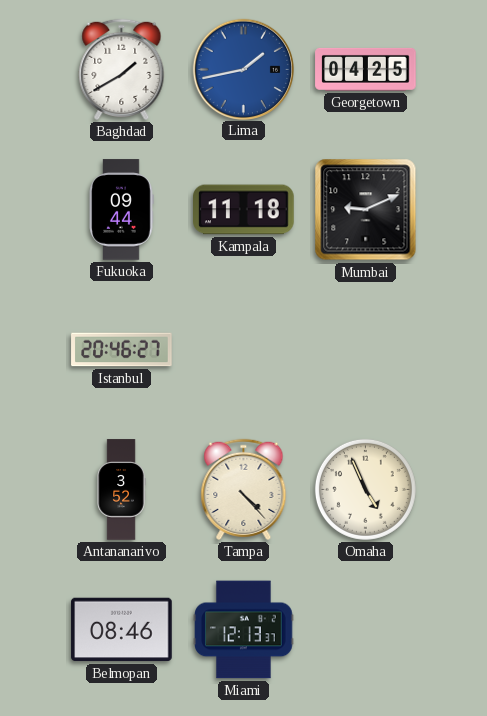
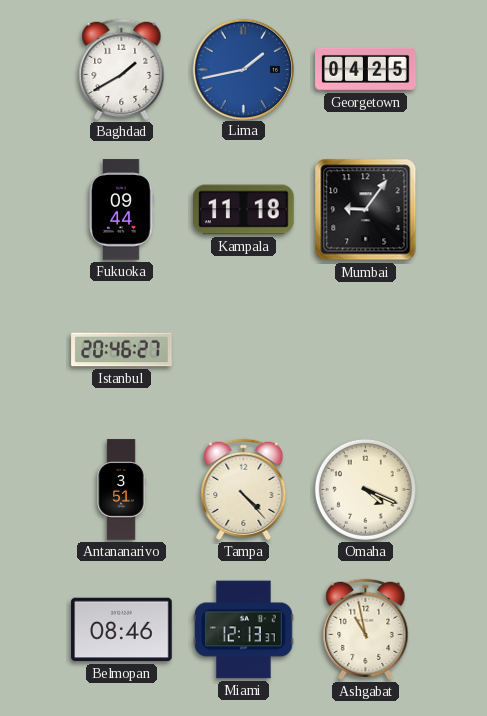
Mumbai: 9:11 -> 9:06 (366, 210)
Antananarivo: 3:52 -> 3:51 (121, 490)
Omaha: 4:56 -> 4:19 (365, 489)
Ashgabat: none -> 10:58 (366, 629)
